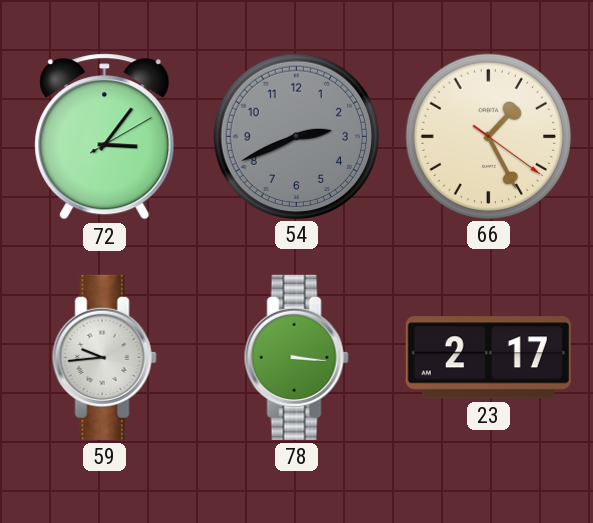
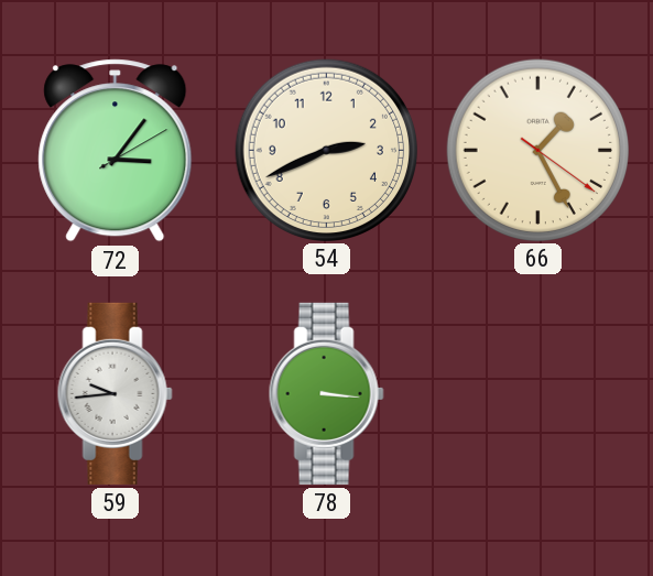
54 dial: grey -> cream (327, 150)
23: 2:17 -> none (488, 358)
